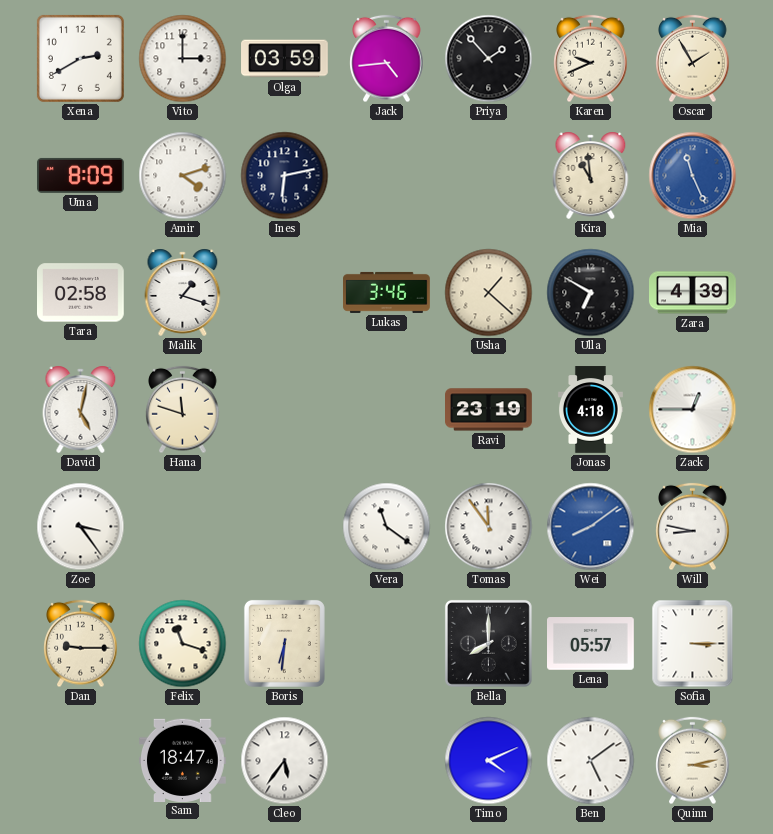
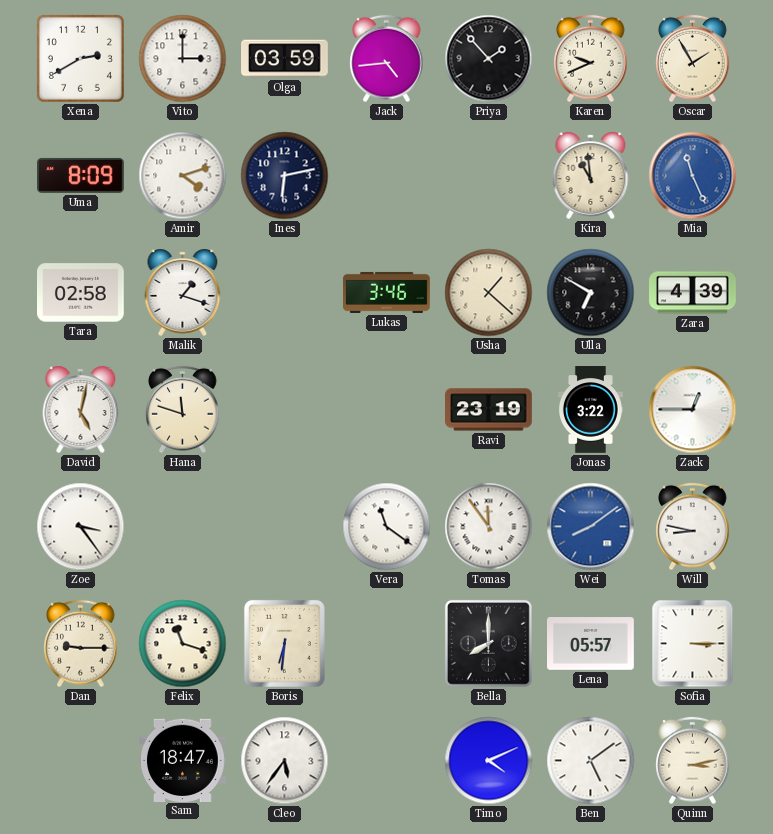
Jonas: 4:18 -> 3:22 (590, 410)
